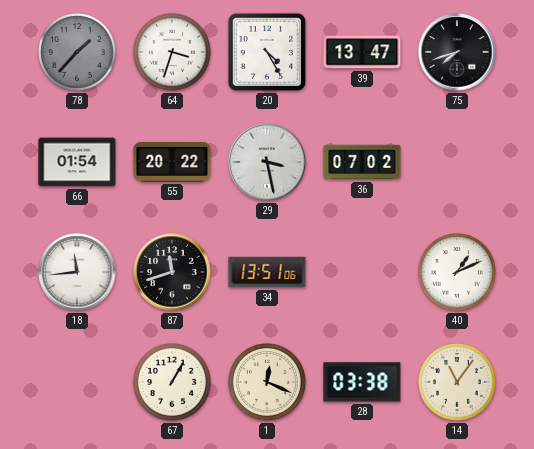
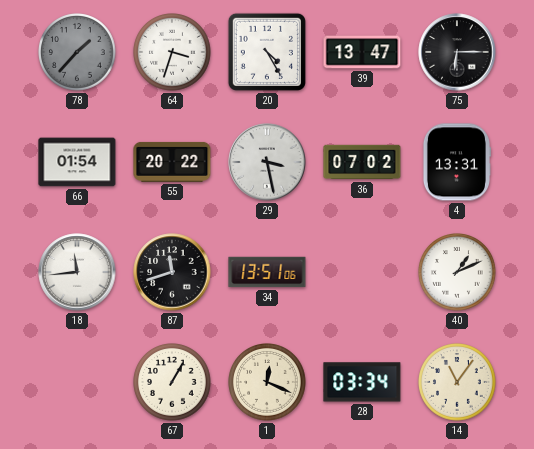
75: 7:42 -> 6:15 (457, 52)
4: none -> 13:31 (456, 162)
28: 03:38 -> 03:34 (362, 382)
